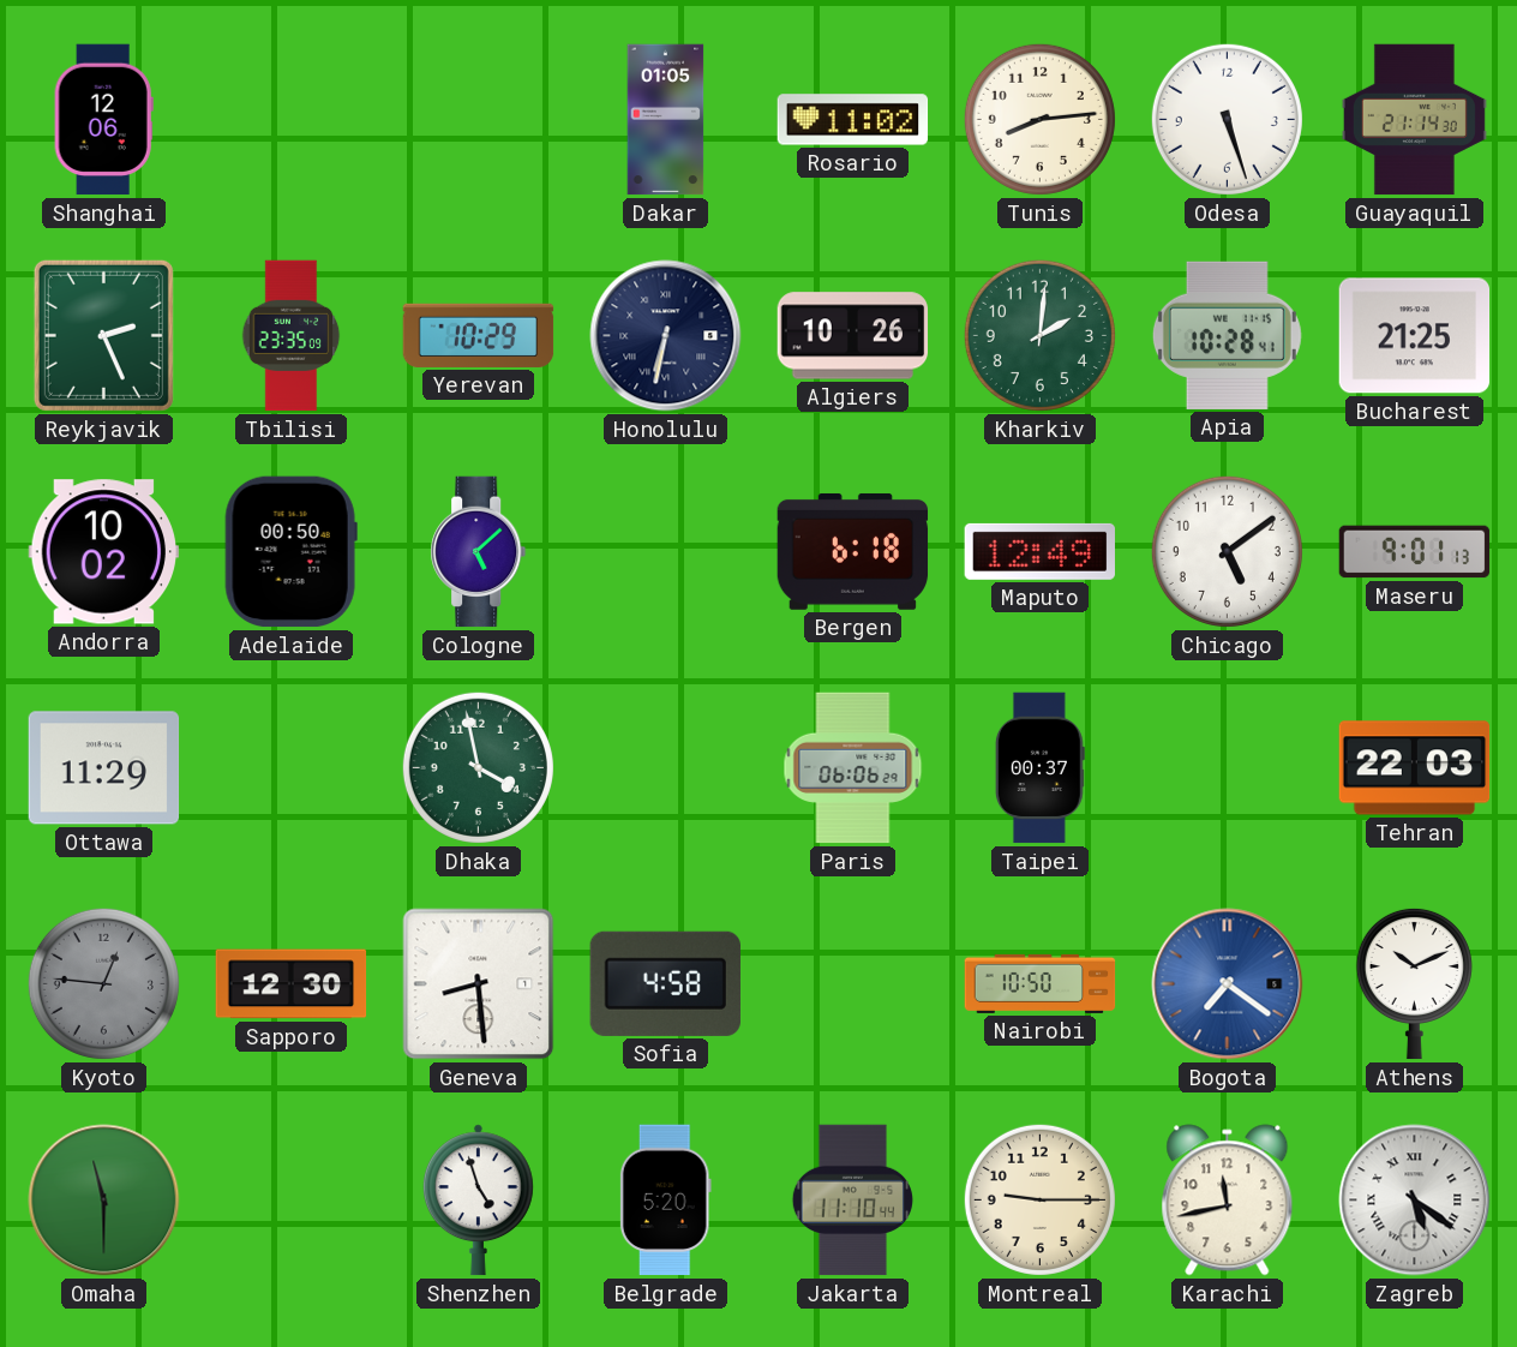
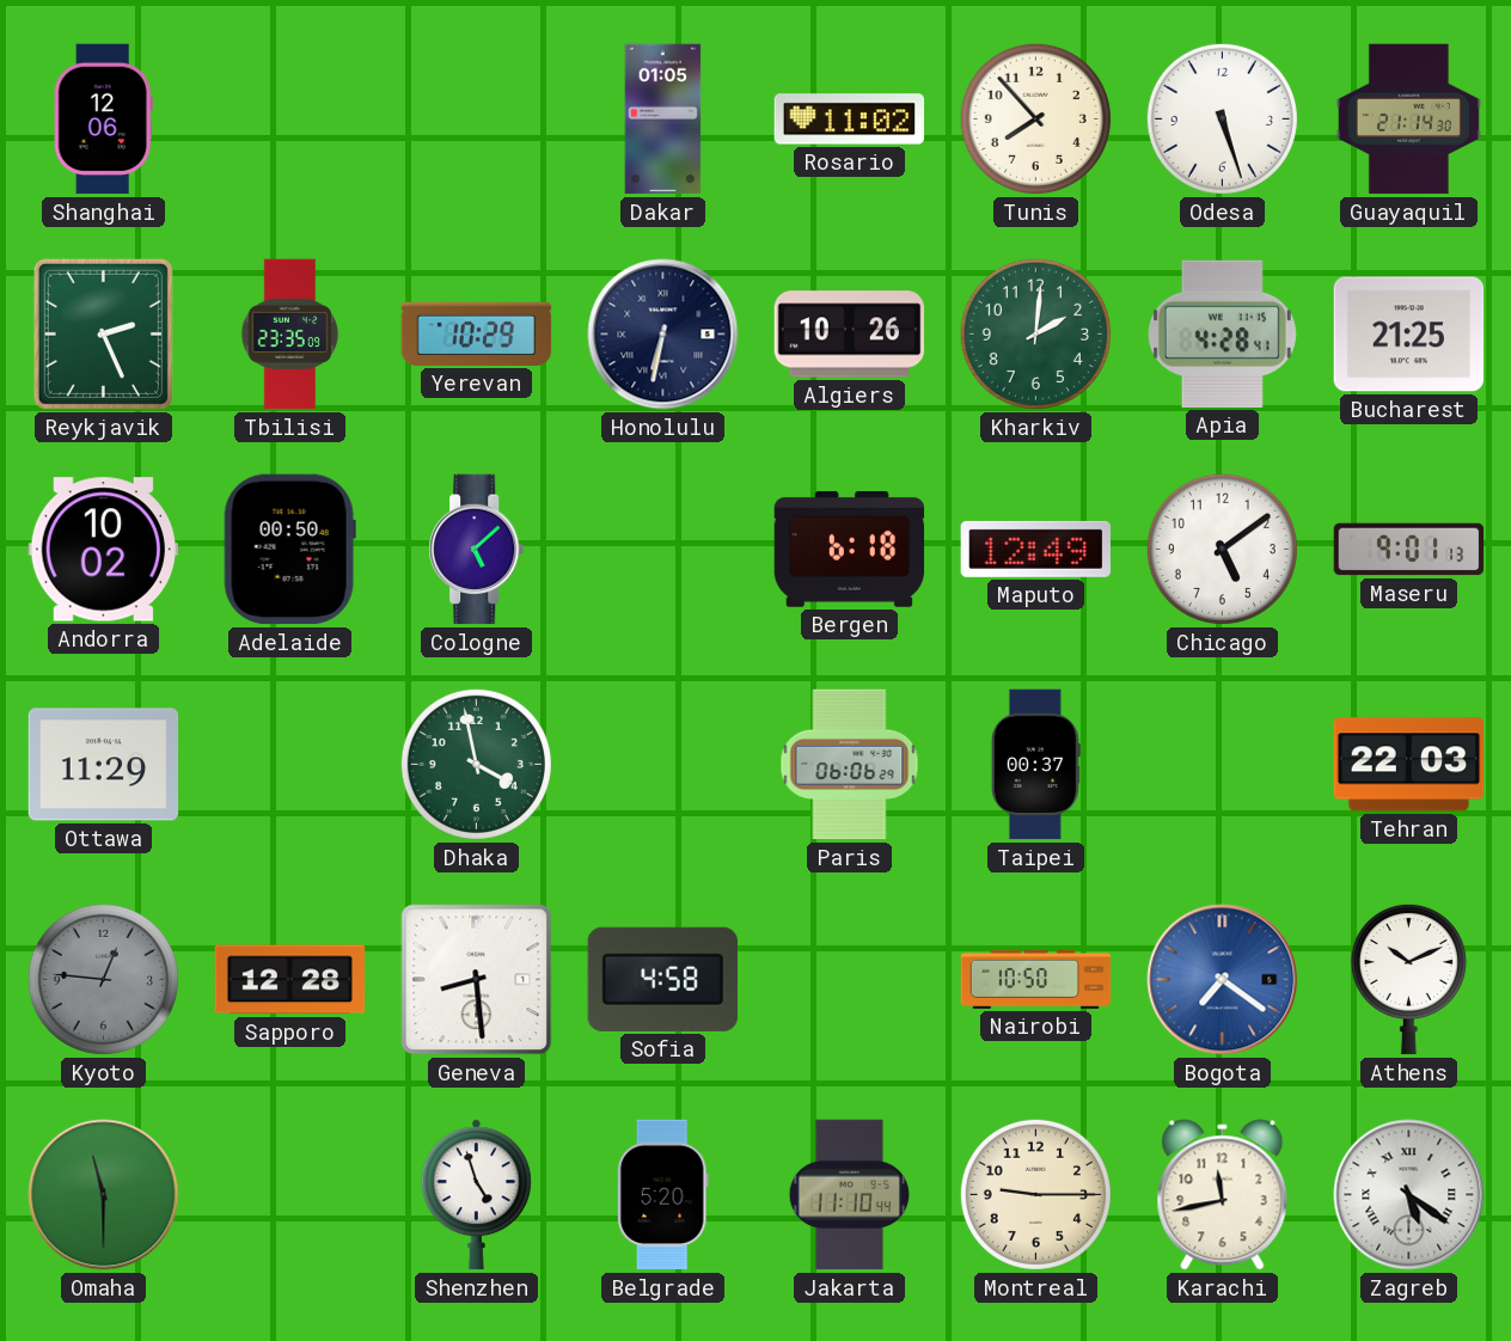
Tunis: 8:14 -> 7:53 (1035, 118)
Apia: 10:28 -> 4:28 (1222, 333)
Sapporo: 12:30 -> 12:28 (290, 980)
